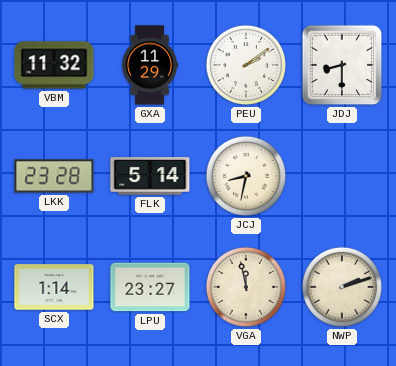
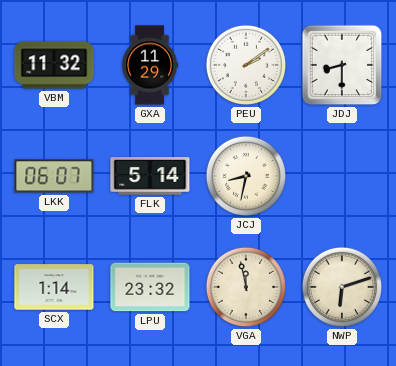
LKK: 23:28 -> 06:07 (54, 176)
LPU: 23:27 -> 23:32 (150, 287)
NWP: 2:12 -> 6:12 (342, 287)
